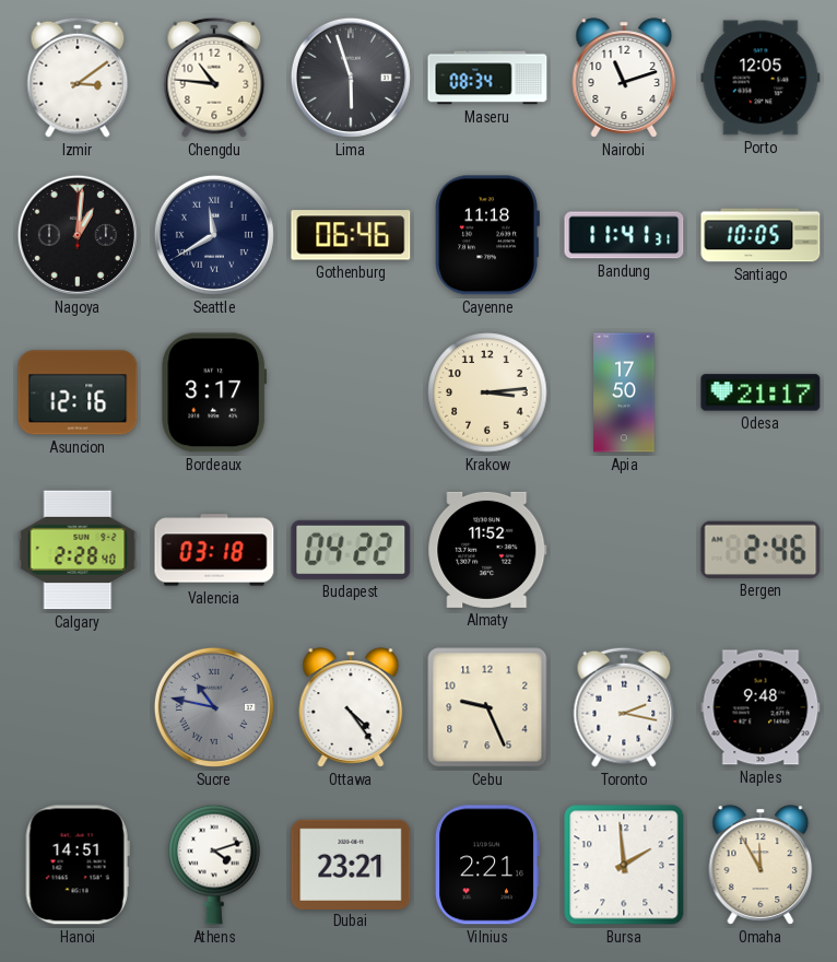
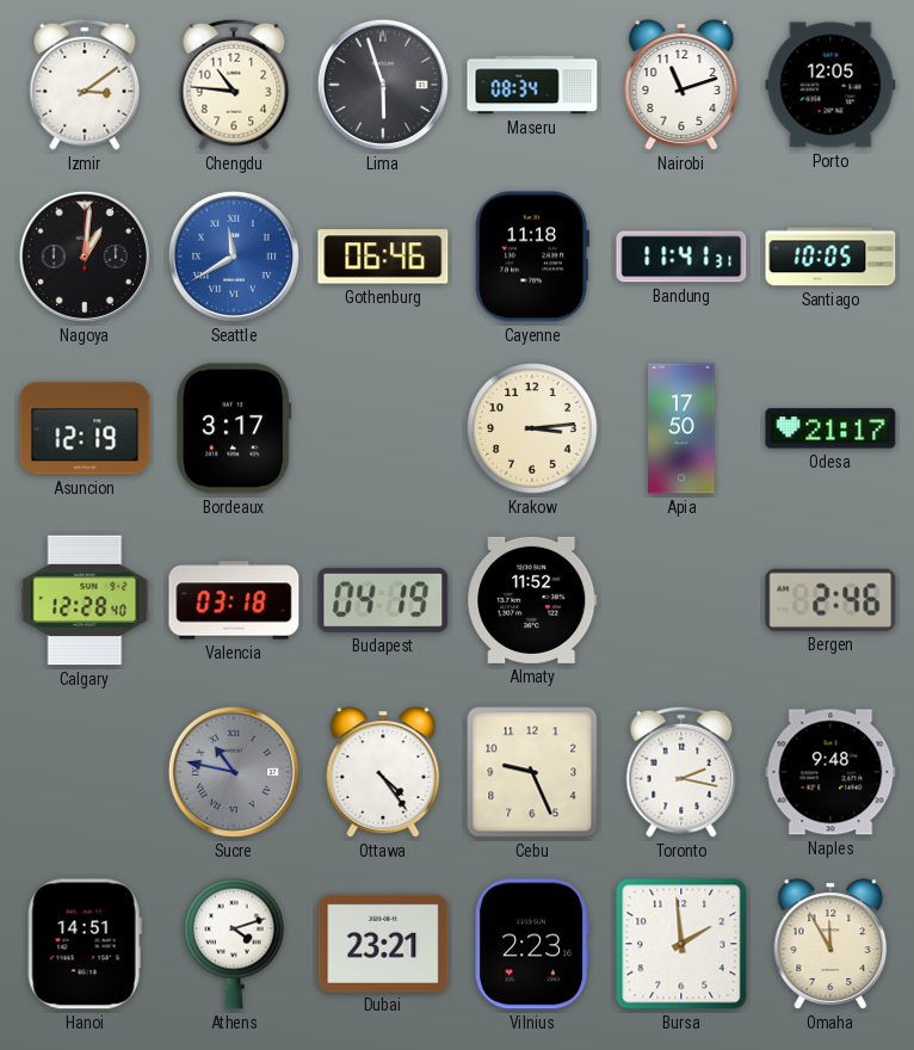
Seattle dial: navy -> blue (234, 257)
Asuncion: 12:16 -> 12:19 (85, 428)
Calgary: 2:28 -> 12:28 (85, 600)
Budapest: 04:22 -> 04:19 (383, 600)
Vilnius: 2:21 -> 2:23 (531, 944)
